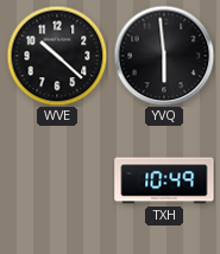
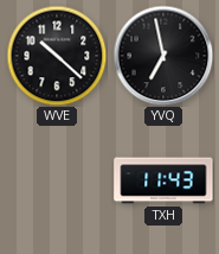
YVQ: 5:59 -> 6:58 (163, 56)
TXH: 10:49 -> 11:43 (163, 180)
